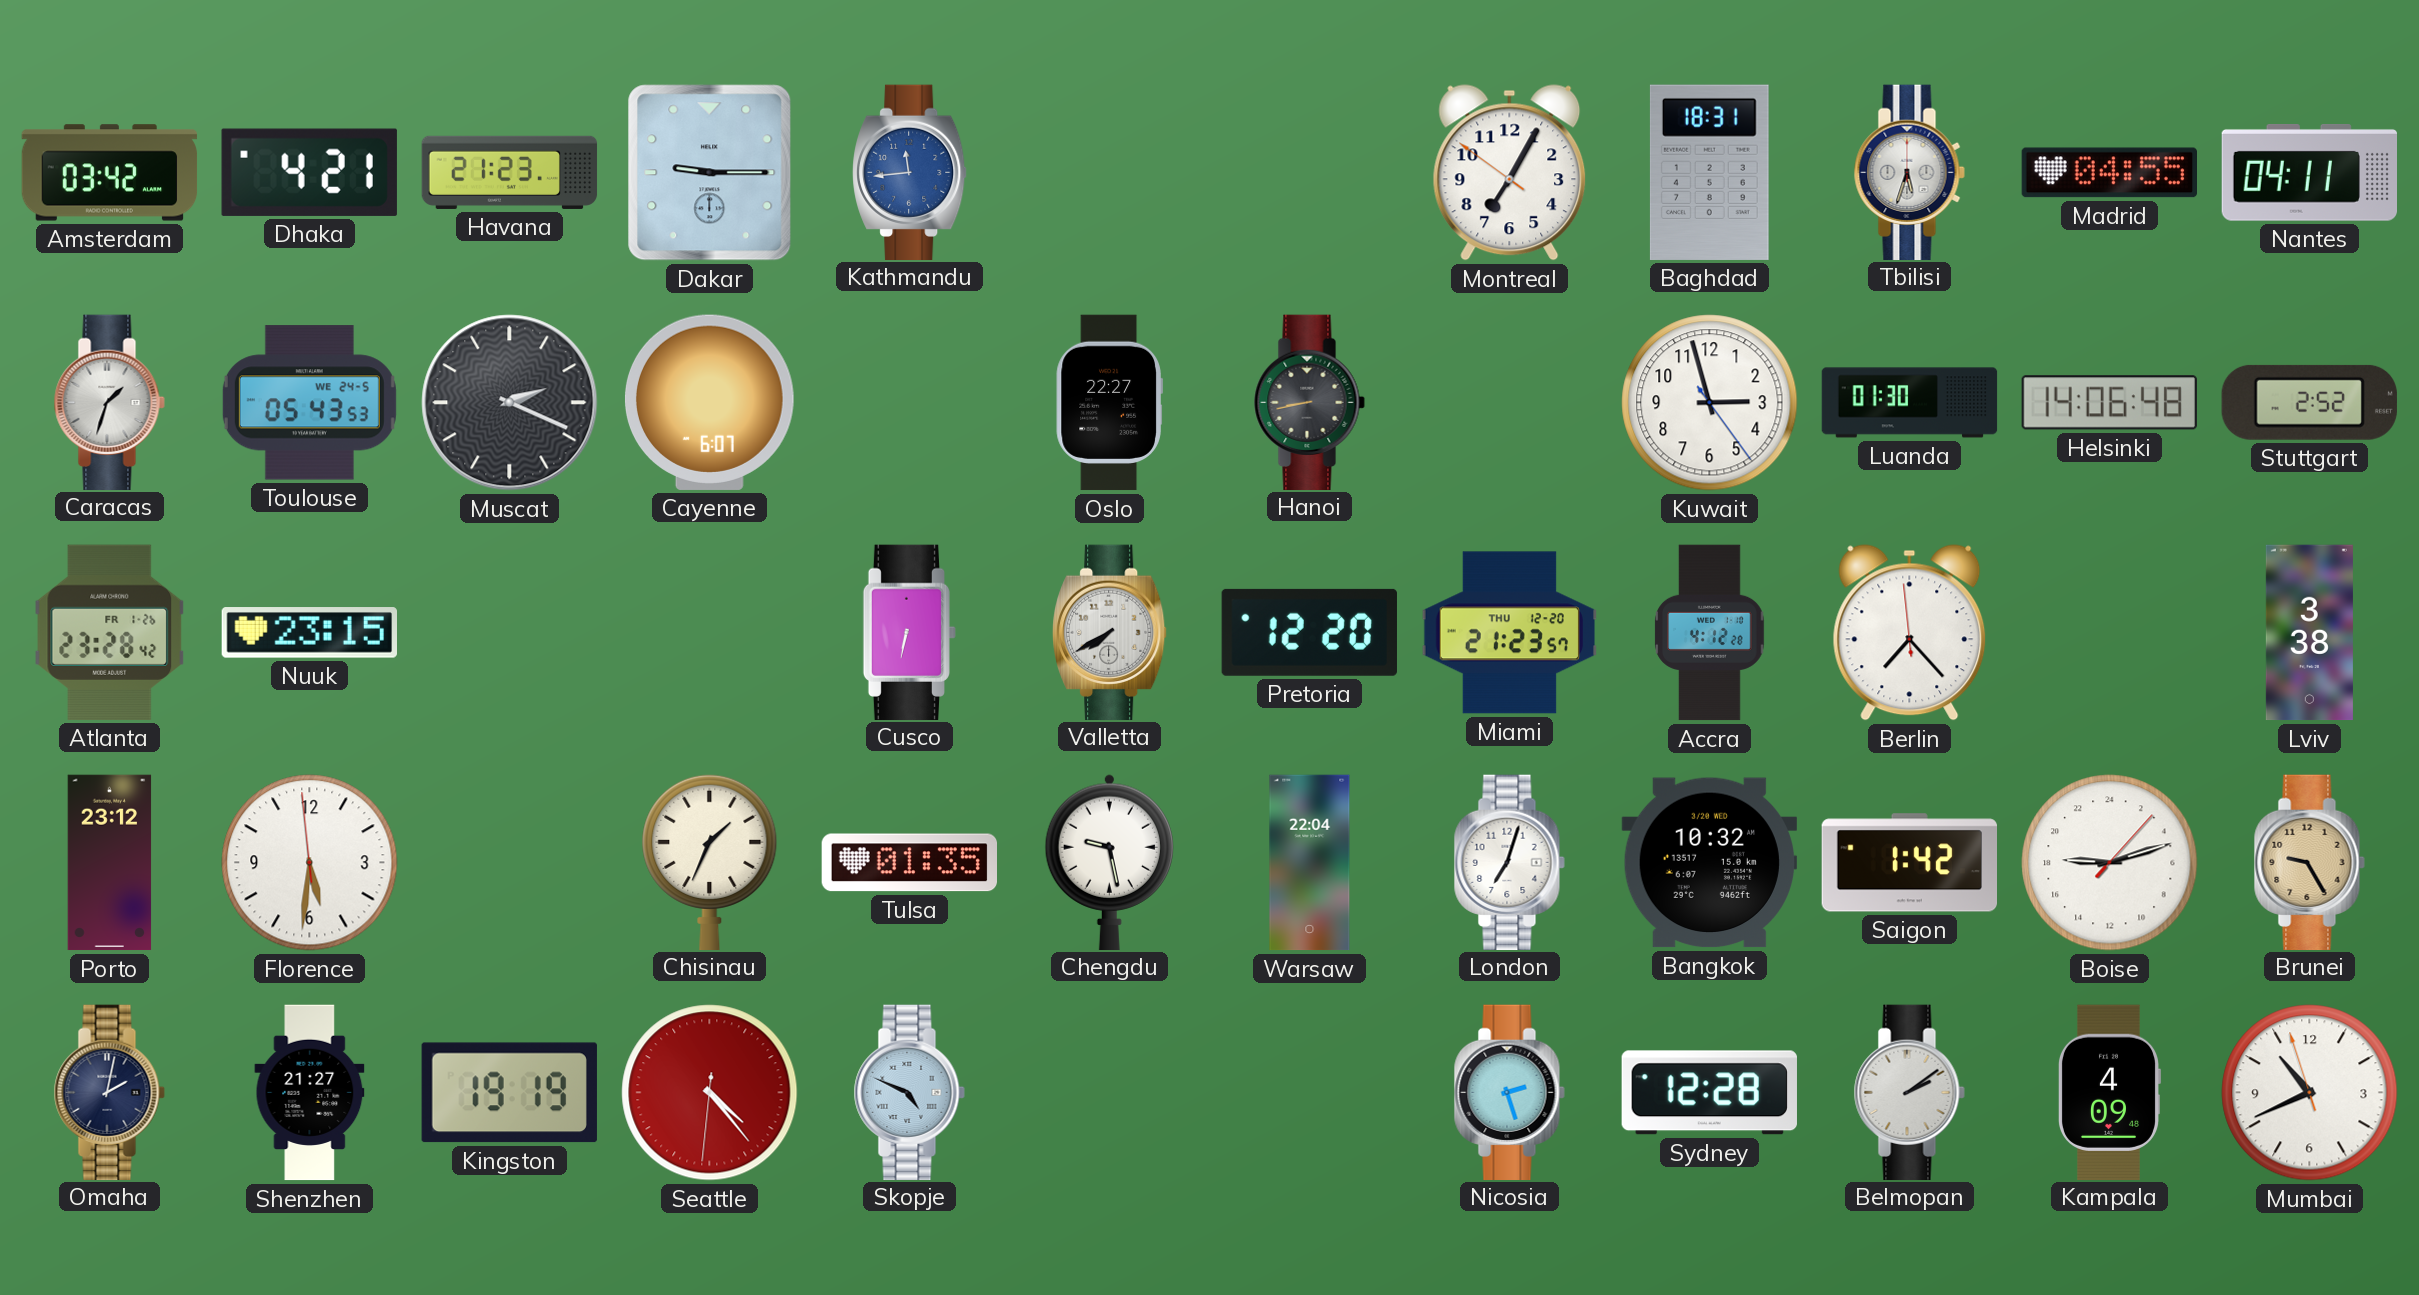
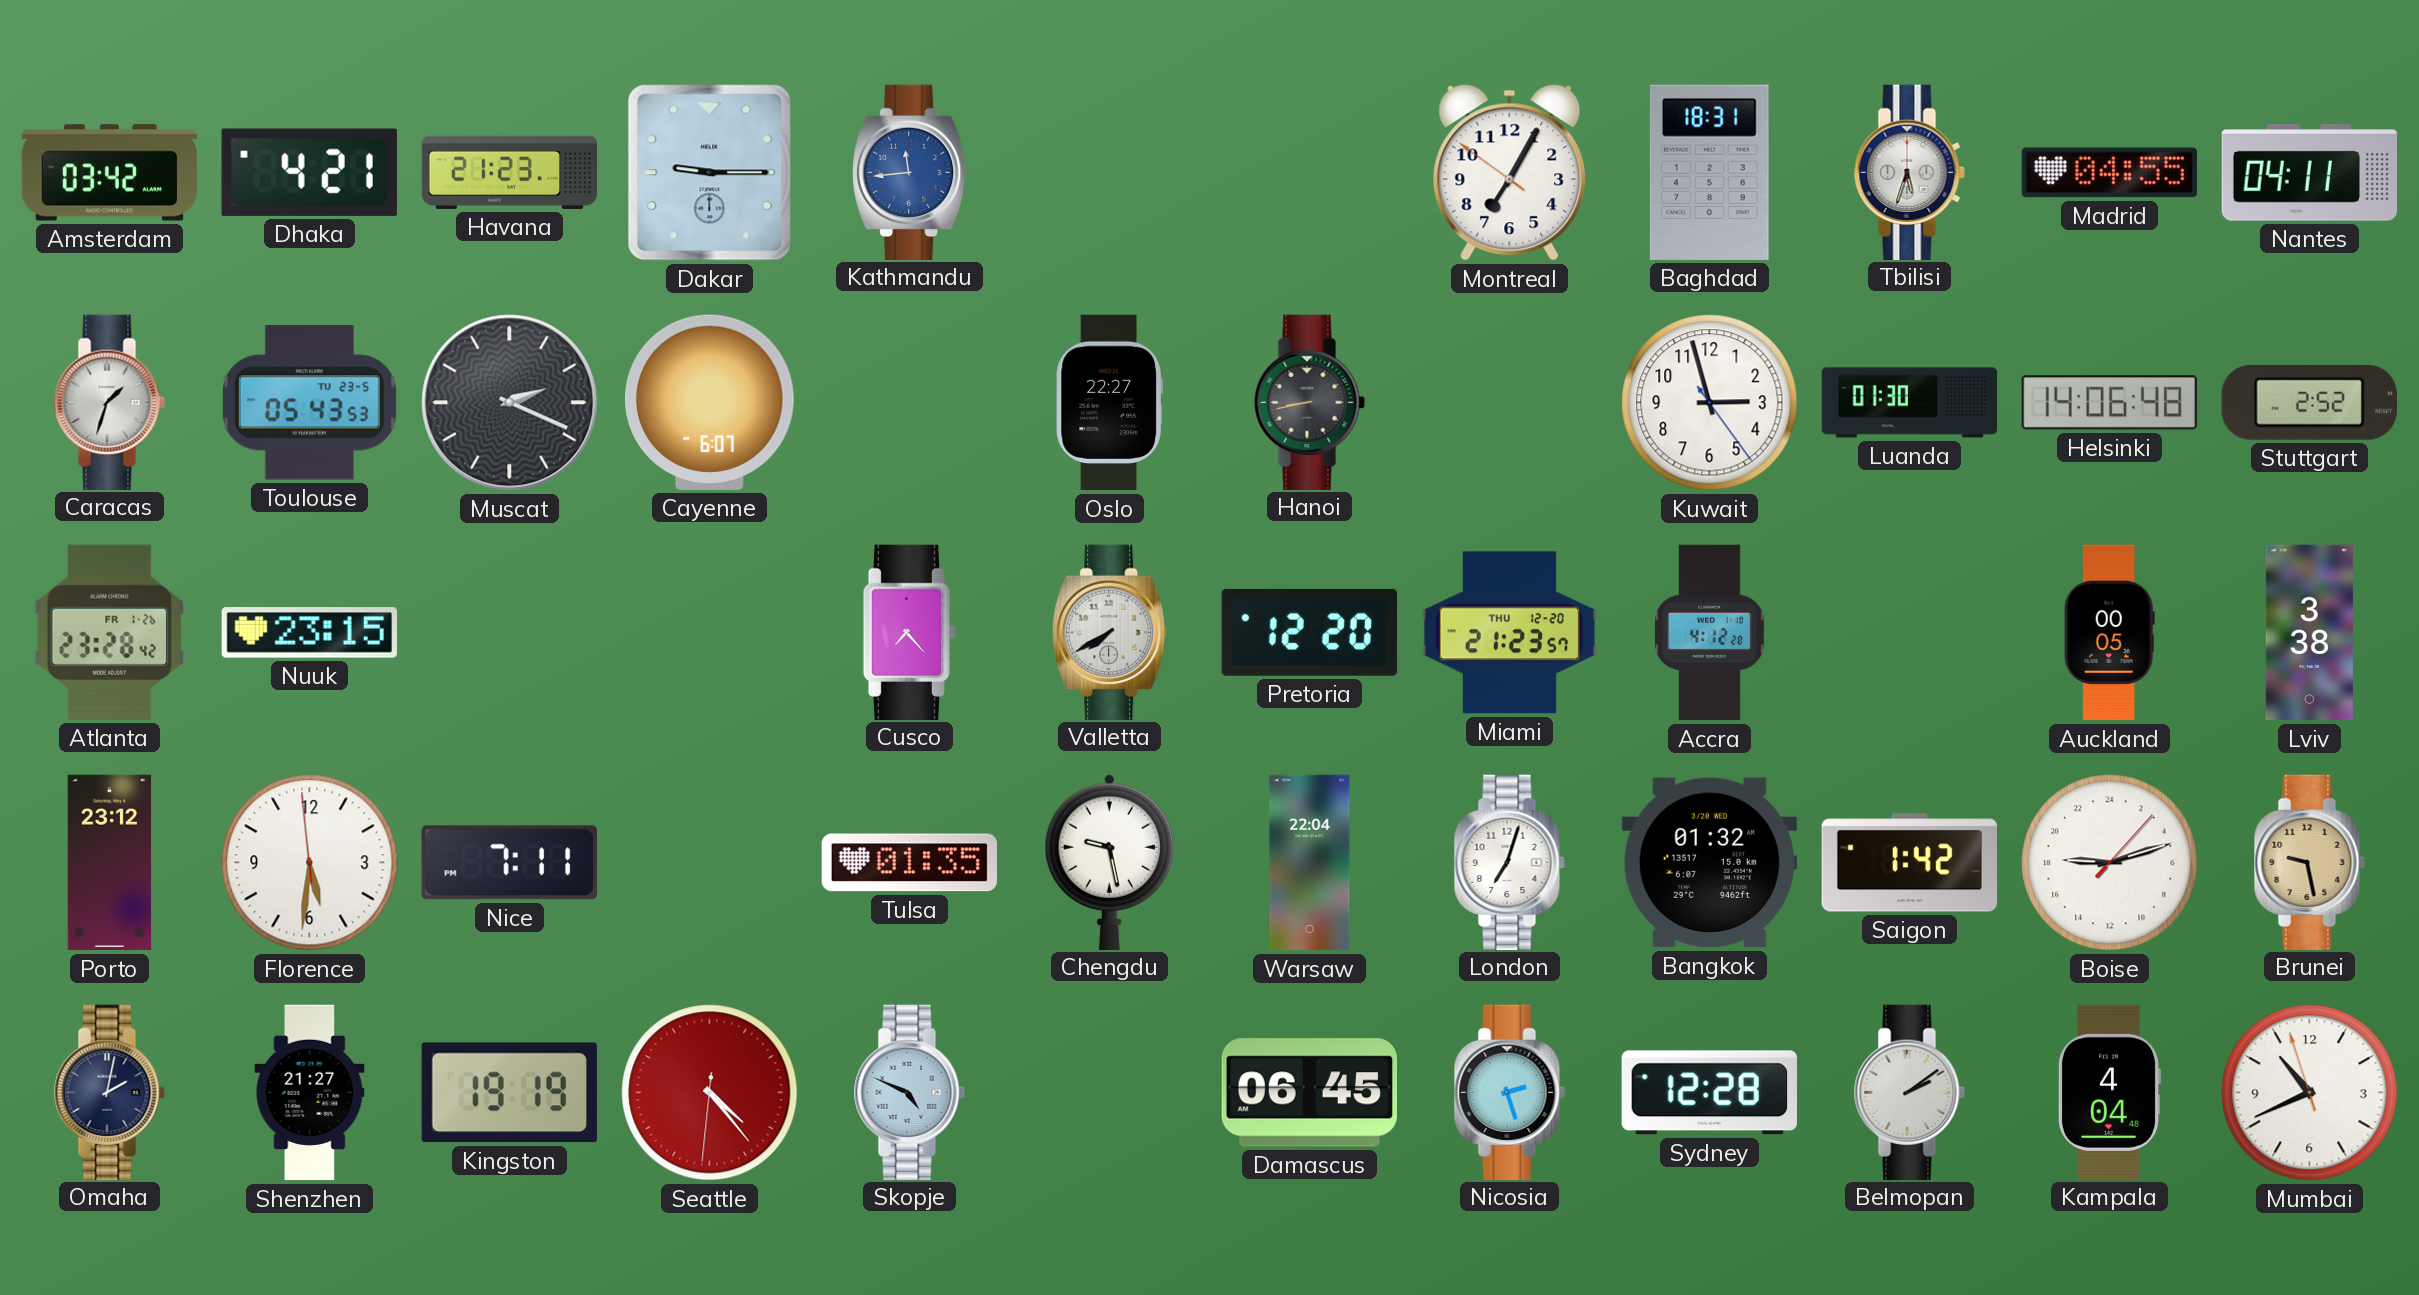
Toulouse date: WE 24-5 -> TU 23-5 (309, 403)
Cusco: 6:32 -> 7:23 (910, 632)
Berlin: 7:22 -> none (1910, 633)
Auckland: none -> 00:05 (2109, 633)
Nice: none -> 7:11 (509, 863)
Chisinau: 1:34 -> none (710, 861)
Bangkok: 10:32 -> 01:32 (1709, 863)
Brunei: 9:25 -> 9:28 (2309, 862)
Damascus: none -> 06:45 (1309, 1093)
Kampala: 4:09 -> 4:04 (2109, 1092)
